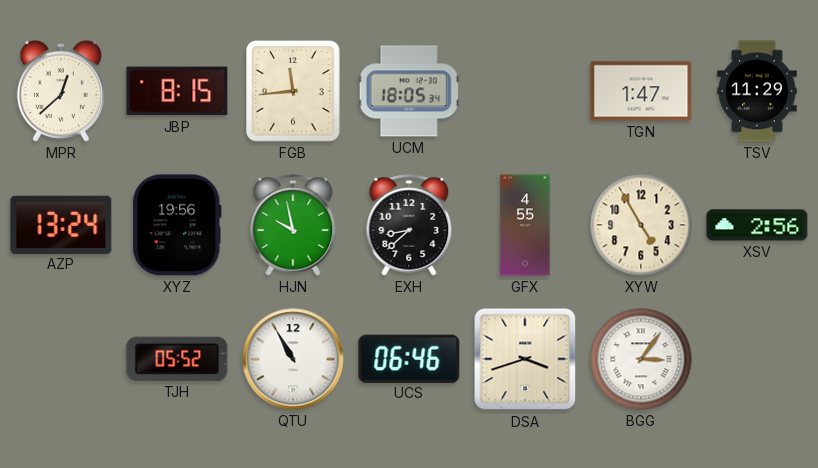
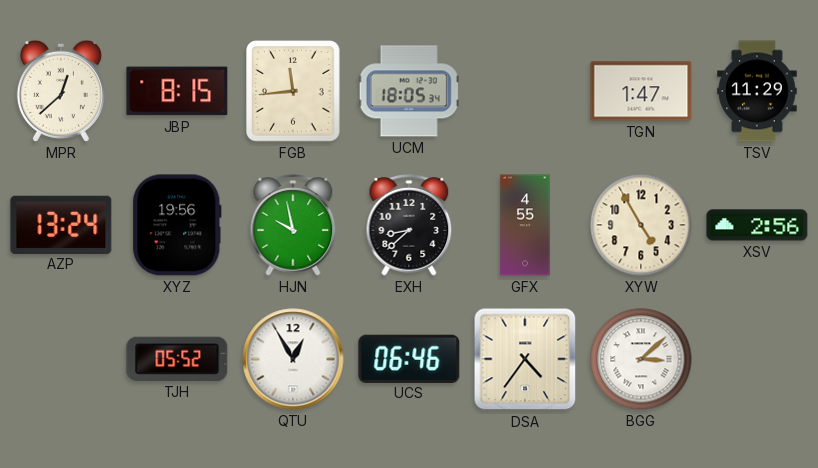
QTU: 10:55 -> 12:55 (293, 359)
DSA: 3:42 -> 4:36 (525, 359)
BGG: 3:06 -> 3:08 (641, 359)
